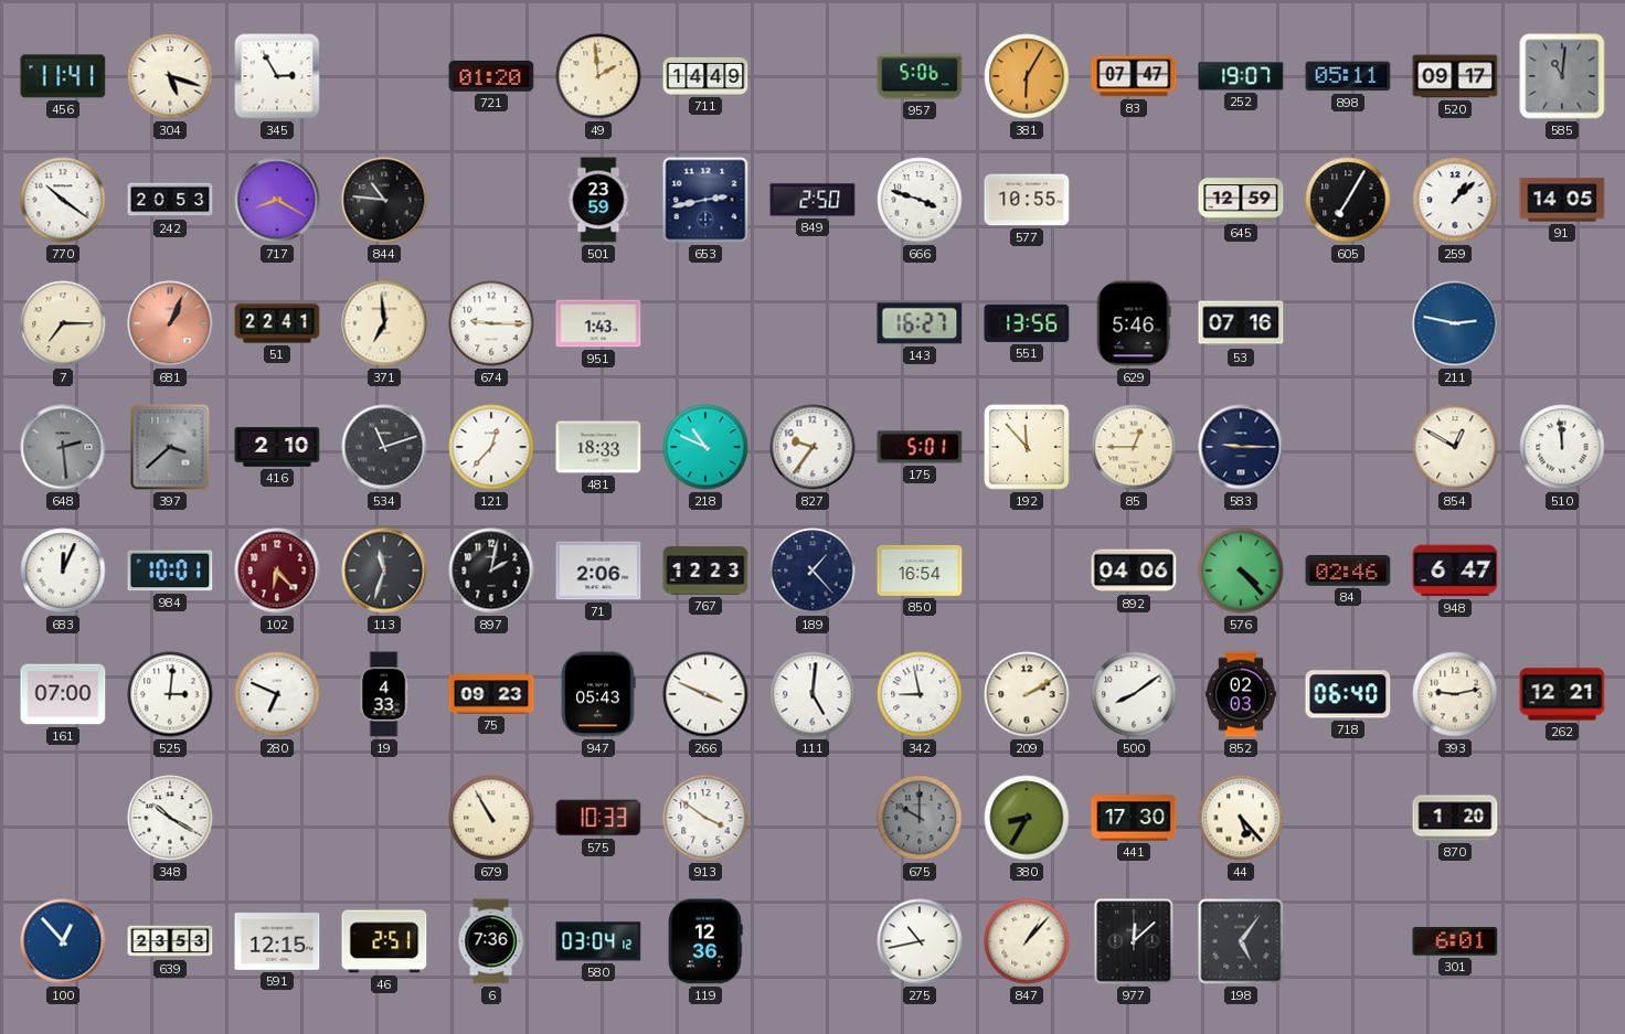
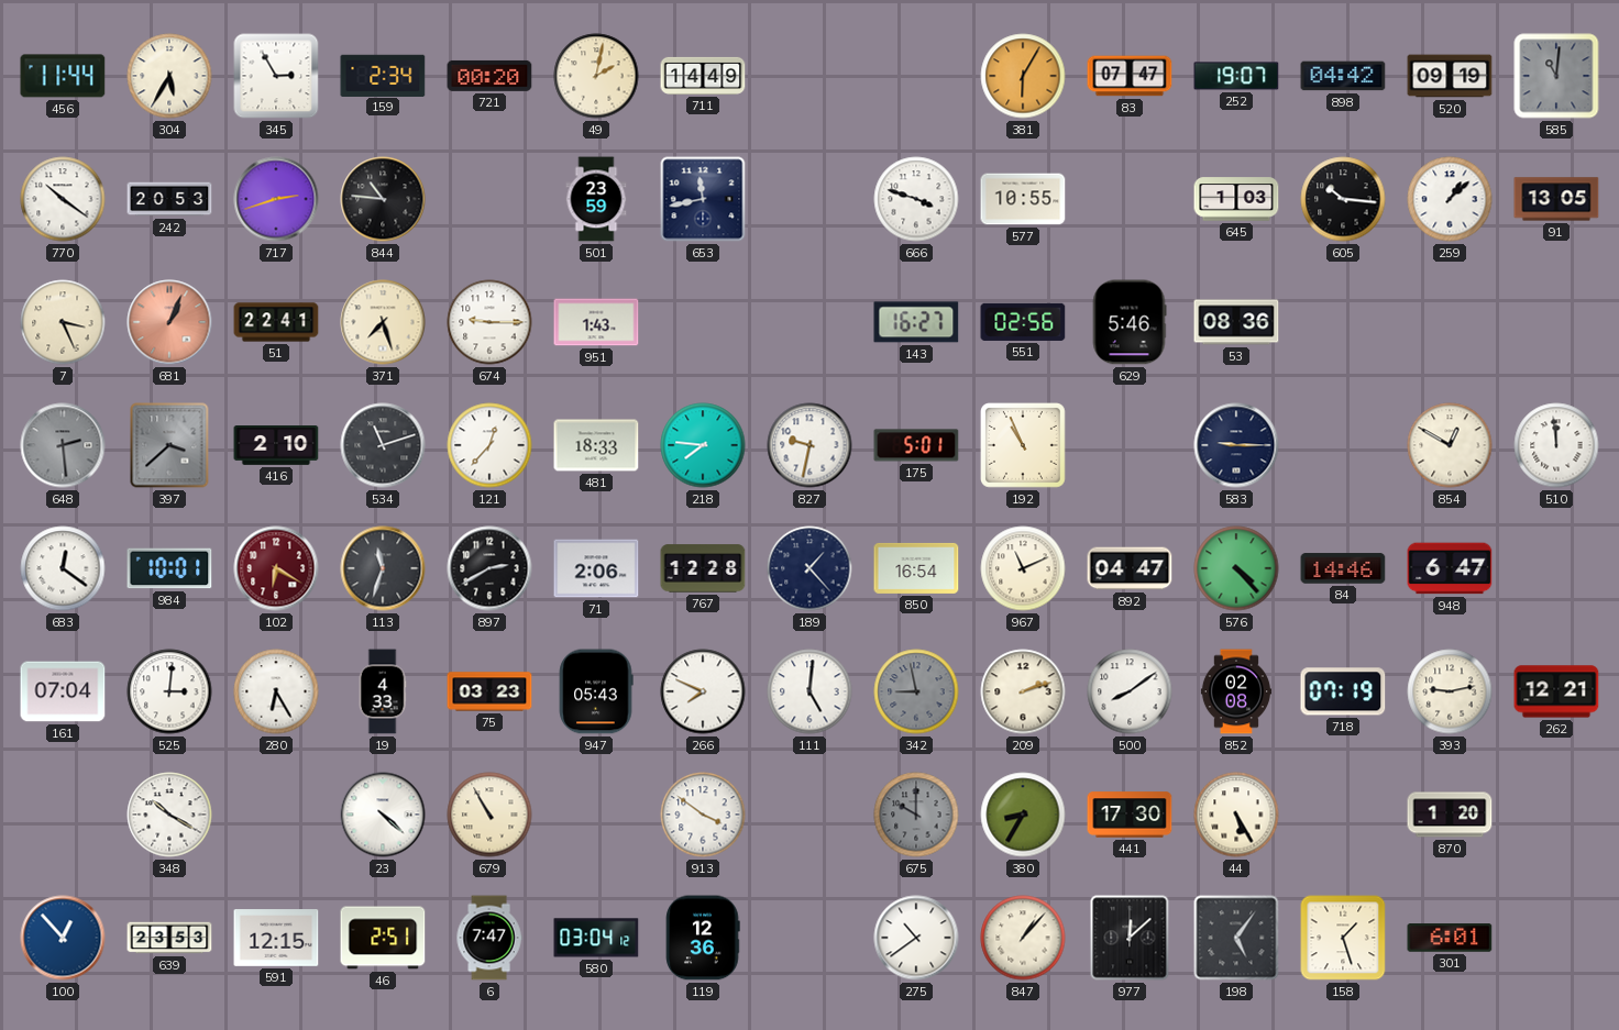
456: 11:41 -> 11:44 (63, 76)
304: 5:18 -> 5:35 (169, 76)
159: none -> 2:34 (383, 75)
721: 01:20 -> 00:20 (489, 76)
49: 1:59 -> 2:02 (596, 76)
957: 5:06 -> none (920, 76)
898: 05:11 -> 04:42 (1343, 76)
520: 09:17 -> 09:19 (1450, 76)
717: 8:20 -> 2:42 (276, 199)
653: 2:43 -> 11:43 (703, 199)
849: 2:50 -> none (813, 200)
645: 12:59 -> 1:03 (1236, 199)
605: 7:05 -> 10:16 (1343, 199)
91: 14:05 -> 13:05 (1556, 199)
7: 7:15 -> 3:26 (63, 322)
371: 6:59 -> 7:27 (383, 322)
551: 13:56 -> 02:56 (1023, 322)
53: 07:16 -> 08:36 (1236, 322)
211: 2:47 -> none (1455, 323)
218: 10:49 -> 7:46 (703, 445)
827: 9:36 -> 9:32 (810, 445)
192: 11:53 -> 10:56 (1024, 446)
85: 12:45 -> none (1134, 447)
683: 12:04 -> 12:21 (63, 568)
102: 6:23 -> 6:20 (276, 568)
897: 2:02 -> 2:40 (489, 568)
767: 12:23 -> 12:28 (703, 568)
967: none -> 11:11 (1023, 568)
892: 04:06 -> 04:47 (1130, 568)
84: 02:46 -> 14:46 (1343, 568)
161: 07:00 -> 07:04 (63, 691)
280: 6:49 -> 6:25 (276, 691)
75: 09:23 -> 03:23 (489, 691)
266: 3:49 -> 7:49 (703, 691)
342 dial: white -> grey (916, 691)
209: 2:10 -> 2:12 (1023, 691)
852: 02:03 -> 02:08 (1236, 691)
718: 06:40 -> 07:19 (1343, 691)
23: none -> 4:22 (383, 815)
575: 10:33 -> none (598, 818)
44: 5:23 -> 5:25 (1236, 815)
6: 7:36 -> 7:47 (489, 938)
275: 10:43 -> 10:39 (916, 938)
158: none -> 1:27 (1343, 938)
